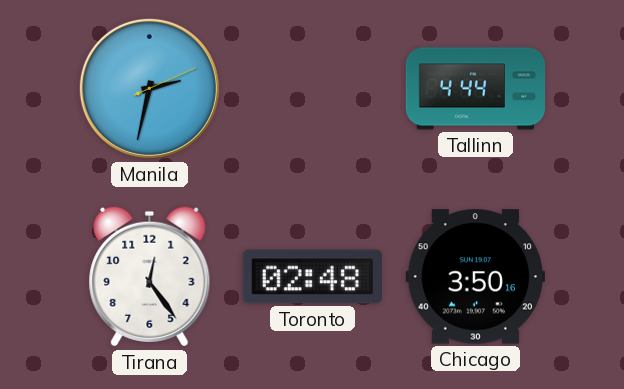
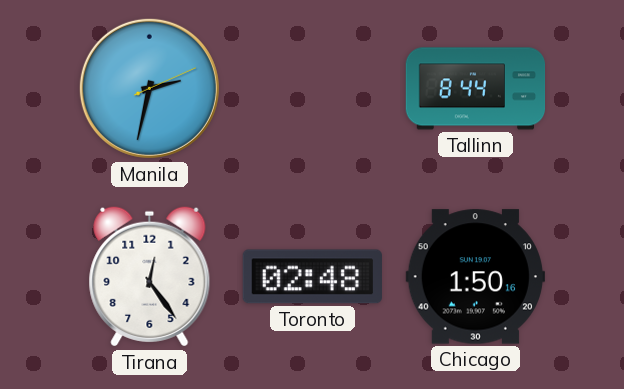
Tallinn: 4:44 -> 8:44 (476, 89)
Chicago: 3:50 -> 1:50 (475, 277)
